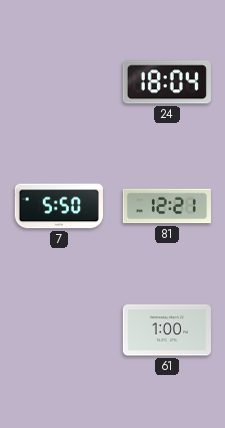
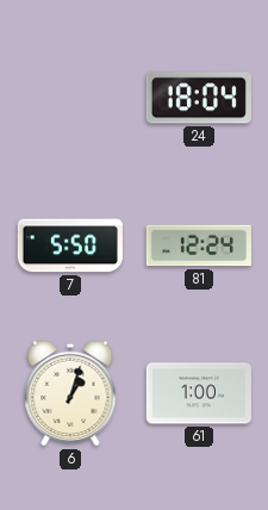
81: 12:21 -> 12:24 (199, 245)
6: none -> 1:03 (70, 393)
